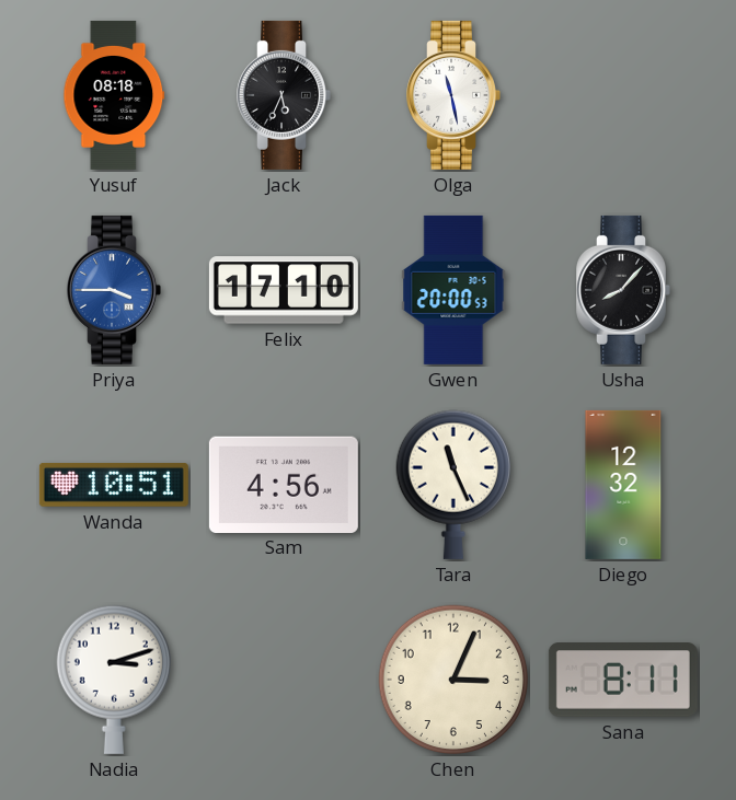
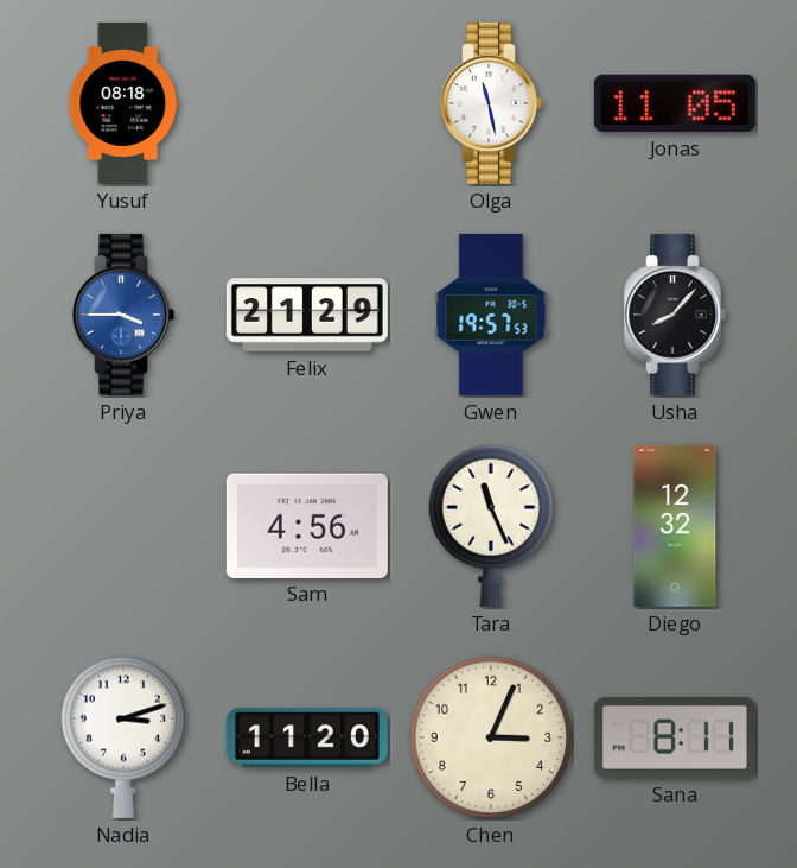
Jack: 5:34 -> none (284, 95)
Jonas: none -> 11:05 (675, 103)
Felix: 17:10 -> 21:29 (307, 315)
Gwen: 20:00 -> 19:57 (491, 315)
Wanda: 10:51 -> none (114, 485)
Bella: none -> 11:20 (307, 737)
